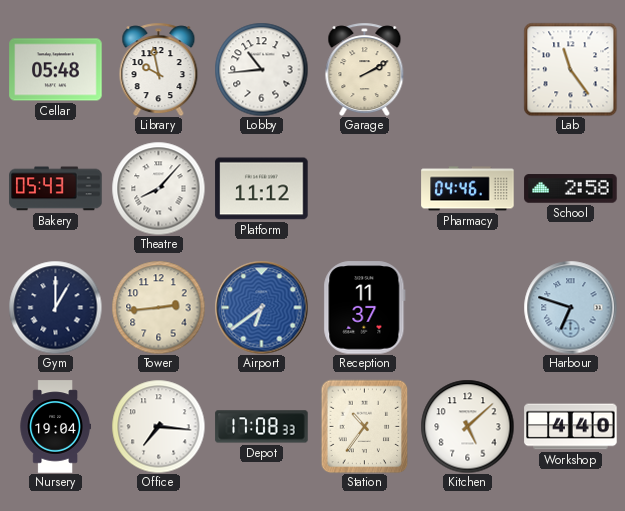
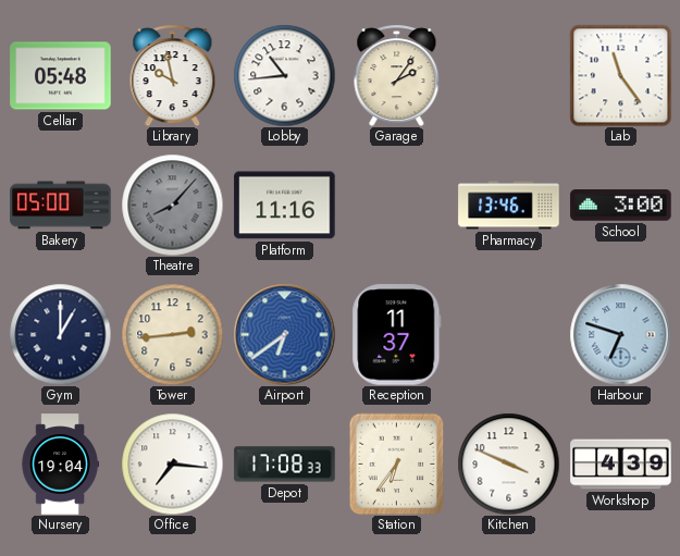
Garage: 2:10 -> 2:06 (397, 75)
Bakery: 05:43 -> 05:00 (61, 206)
Theatre dial: white -> grey (172, 205)
Platform: 11:12 -> 11:16 (285, 206)
Pharmacy: 04:46 -> 13:46 (509, 206)
School: 2:58 -> 3:00 (621, 206)
Station: 10:36 -> 6:36 (397, 464)
Kitchen: 5:08 -> 3:49 (508, 464)
Workshop: 4:40 -> 4:39 (621, 465)
